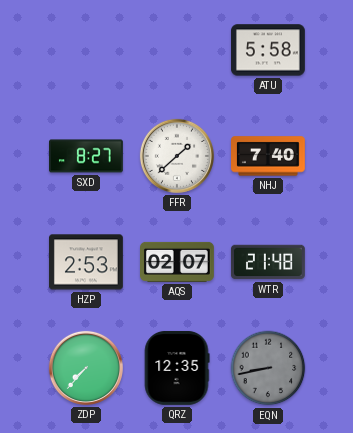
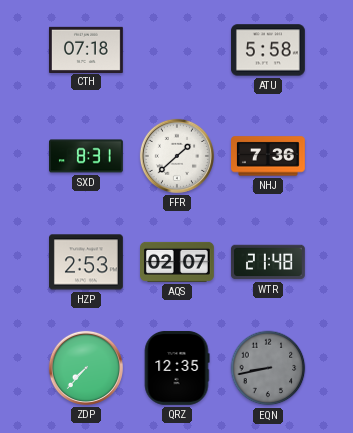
CTH: none -> 07:18 (86, 49)
SXD: 8:27 -> 8:31 (87, 156)
NHJ: 7:40 -> 7:36 (269, 156)
